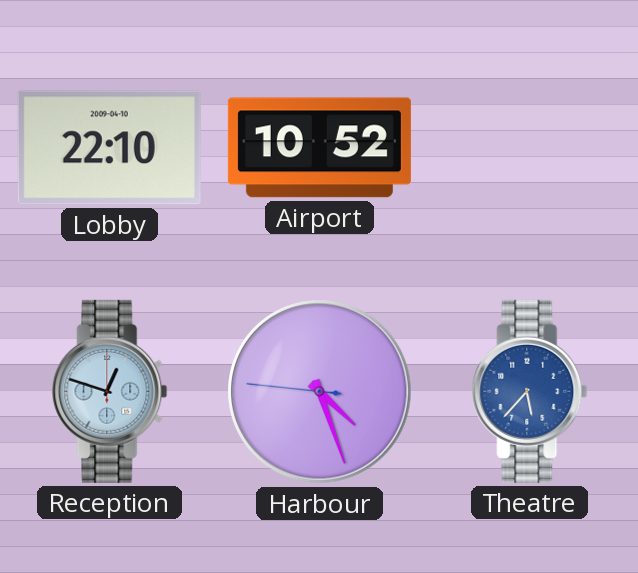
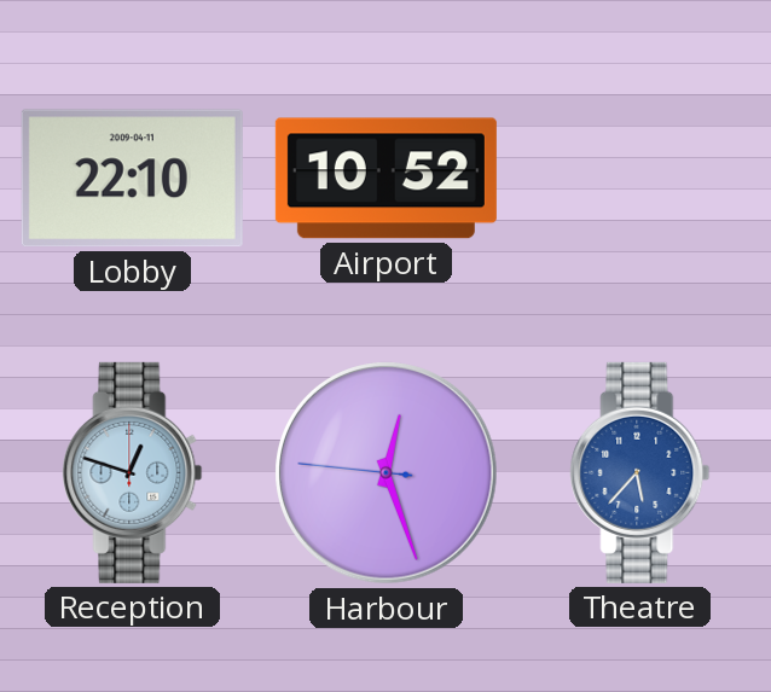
Lobby date: 2009-04-10 -> 2009-04-11 (132, 179)
Harbour: 4:26 -> 12:26 (387, 473)
